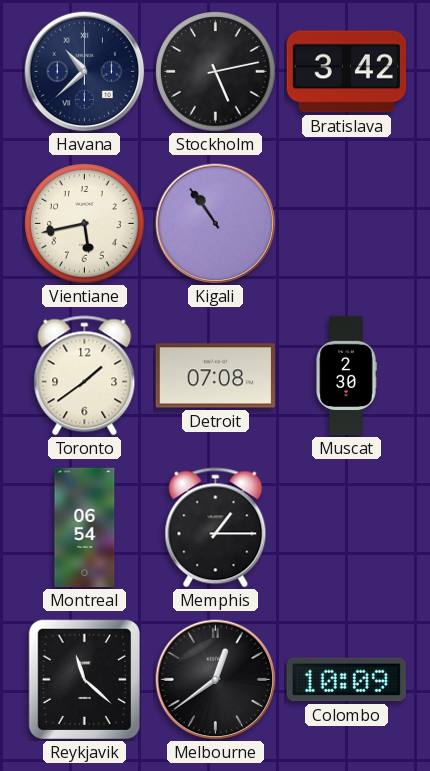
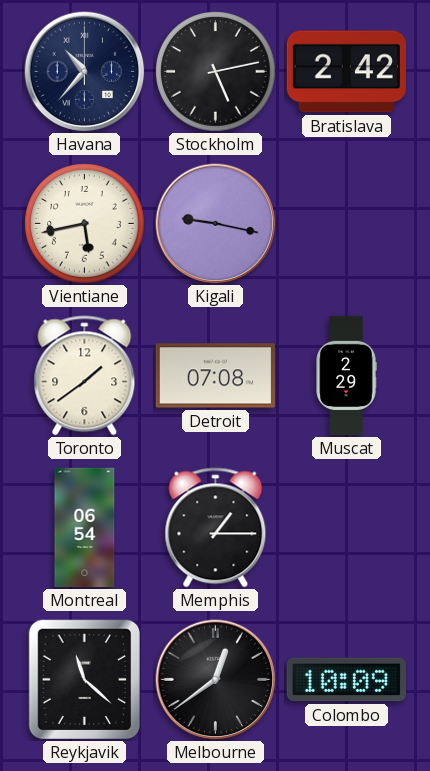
Havana: 10:38 -> 10:37 (85, 72)
Bratislava: 3:42 -> 2:42 (346, 72)
Kigali: 10:54 -> 9:17 (216, 224)
Muscat: 2:30 -> 2:29 (346, 376)
